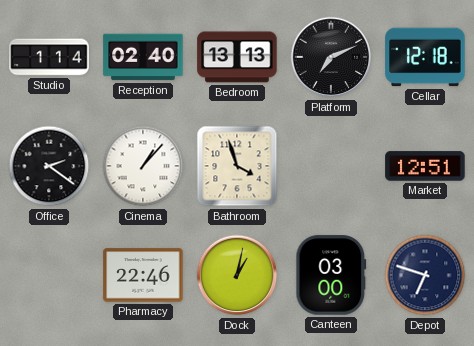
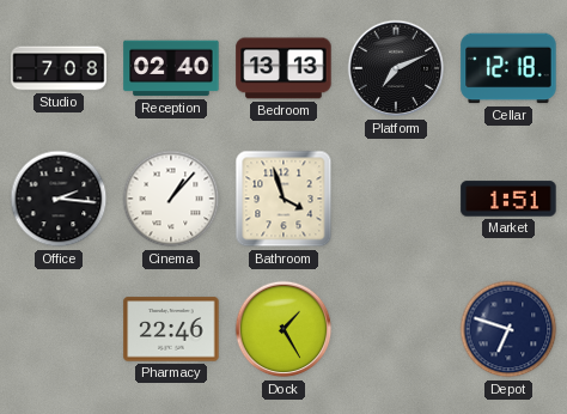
Studio: 1:14 -> 7:08 (59, 68)
Office: 2:21 -> 2:16 (59, 199)
Market: 12:51 -> 1:51 (508, 199)
Dock: 1:02 -> 1:25 (283, 329)
Canteen: 03:00 -> none (331, 275)
